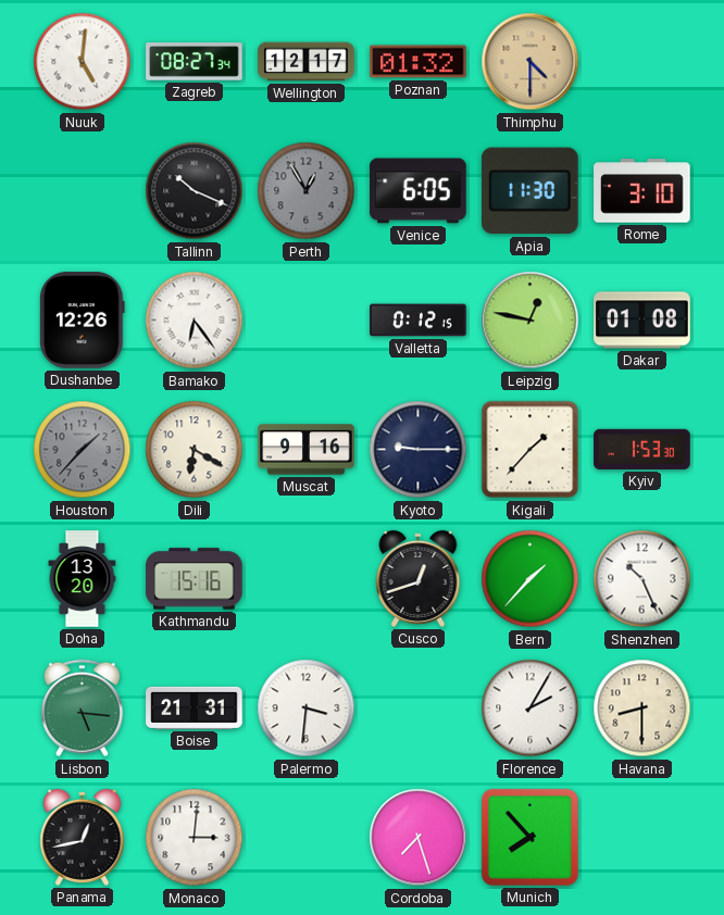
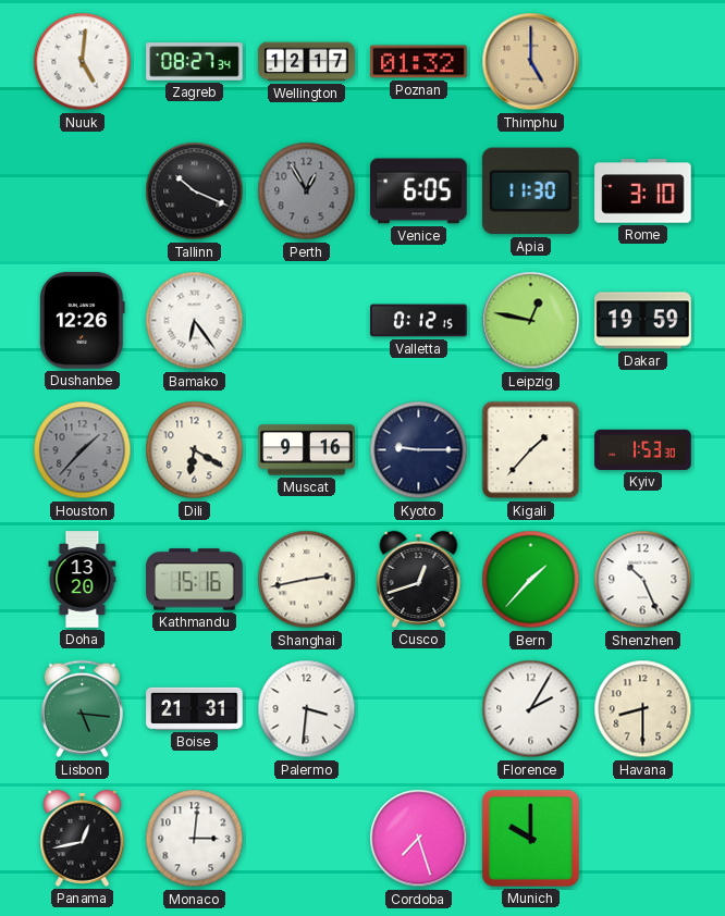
Thimphu: 4:30 -> 5:00 (531, 62)
Dakar: 01:08 -> 19:59 (643, 321)
Shanghai: none -> 2:43 (307, 580)
Munich: 7:53 -> 10:00 (530, 838)
